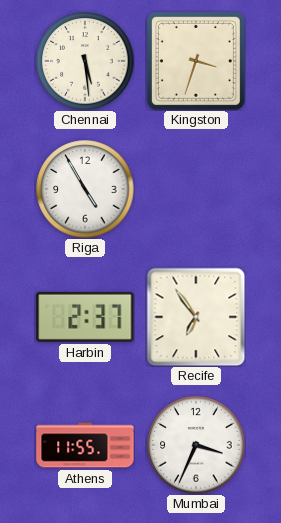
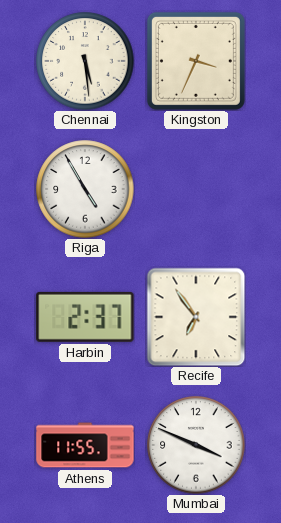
Kingston: 3:33 -> 3:34 (196, 61)
Mumbai: 3:34 -> 3:49 (196, 445)
